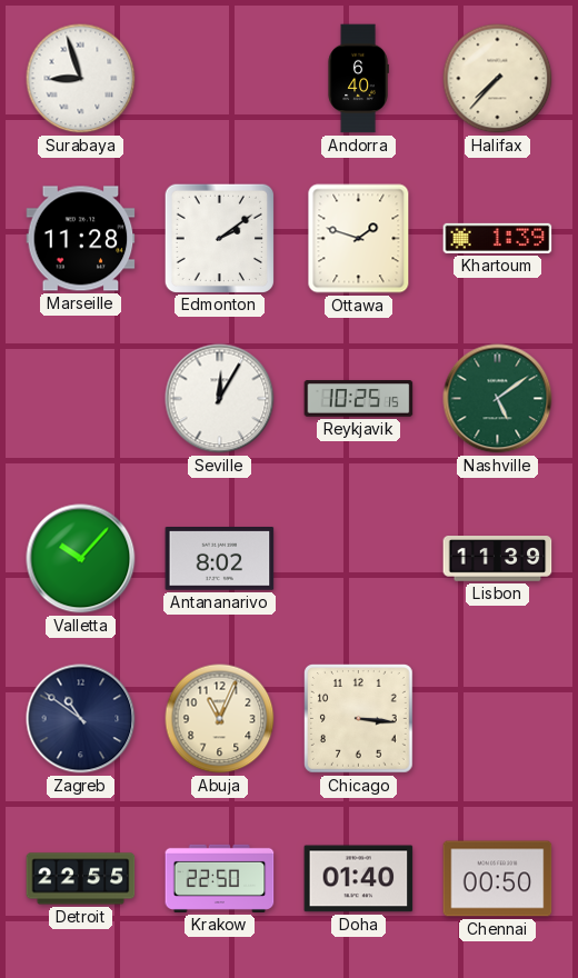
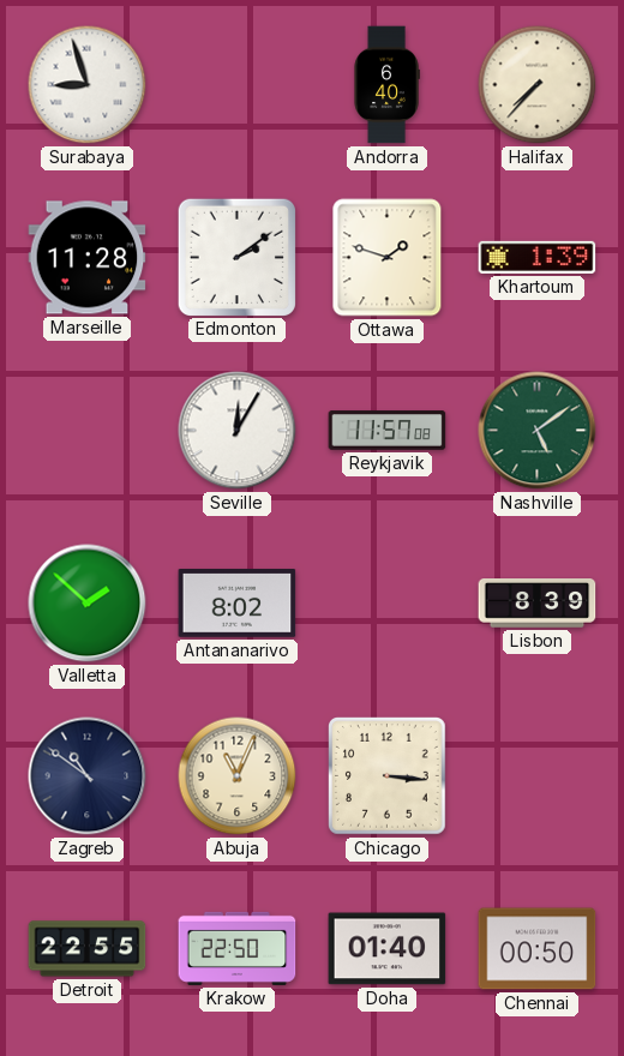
Reykjavik: 10:25 -> 11:57 (388, 431)
Valletta: 10:07 -> 1:52 (88, 604)
Lisbon: 11:39 -> 8:39 (538, 604)
